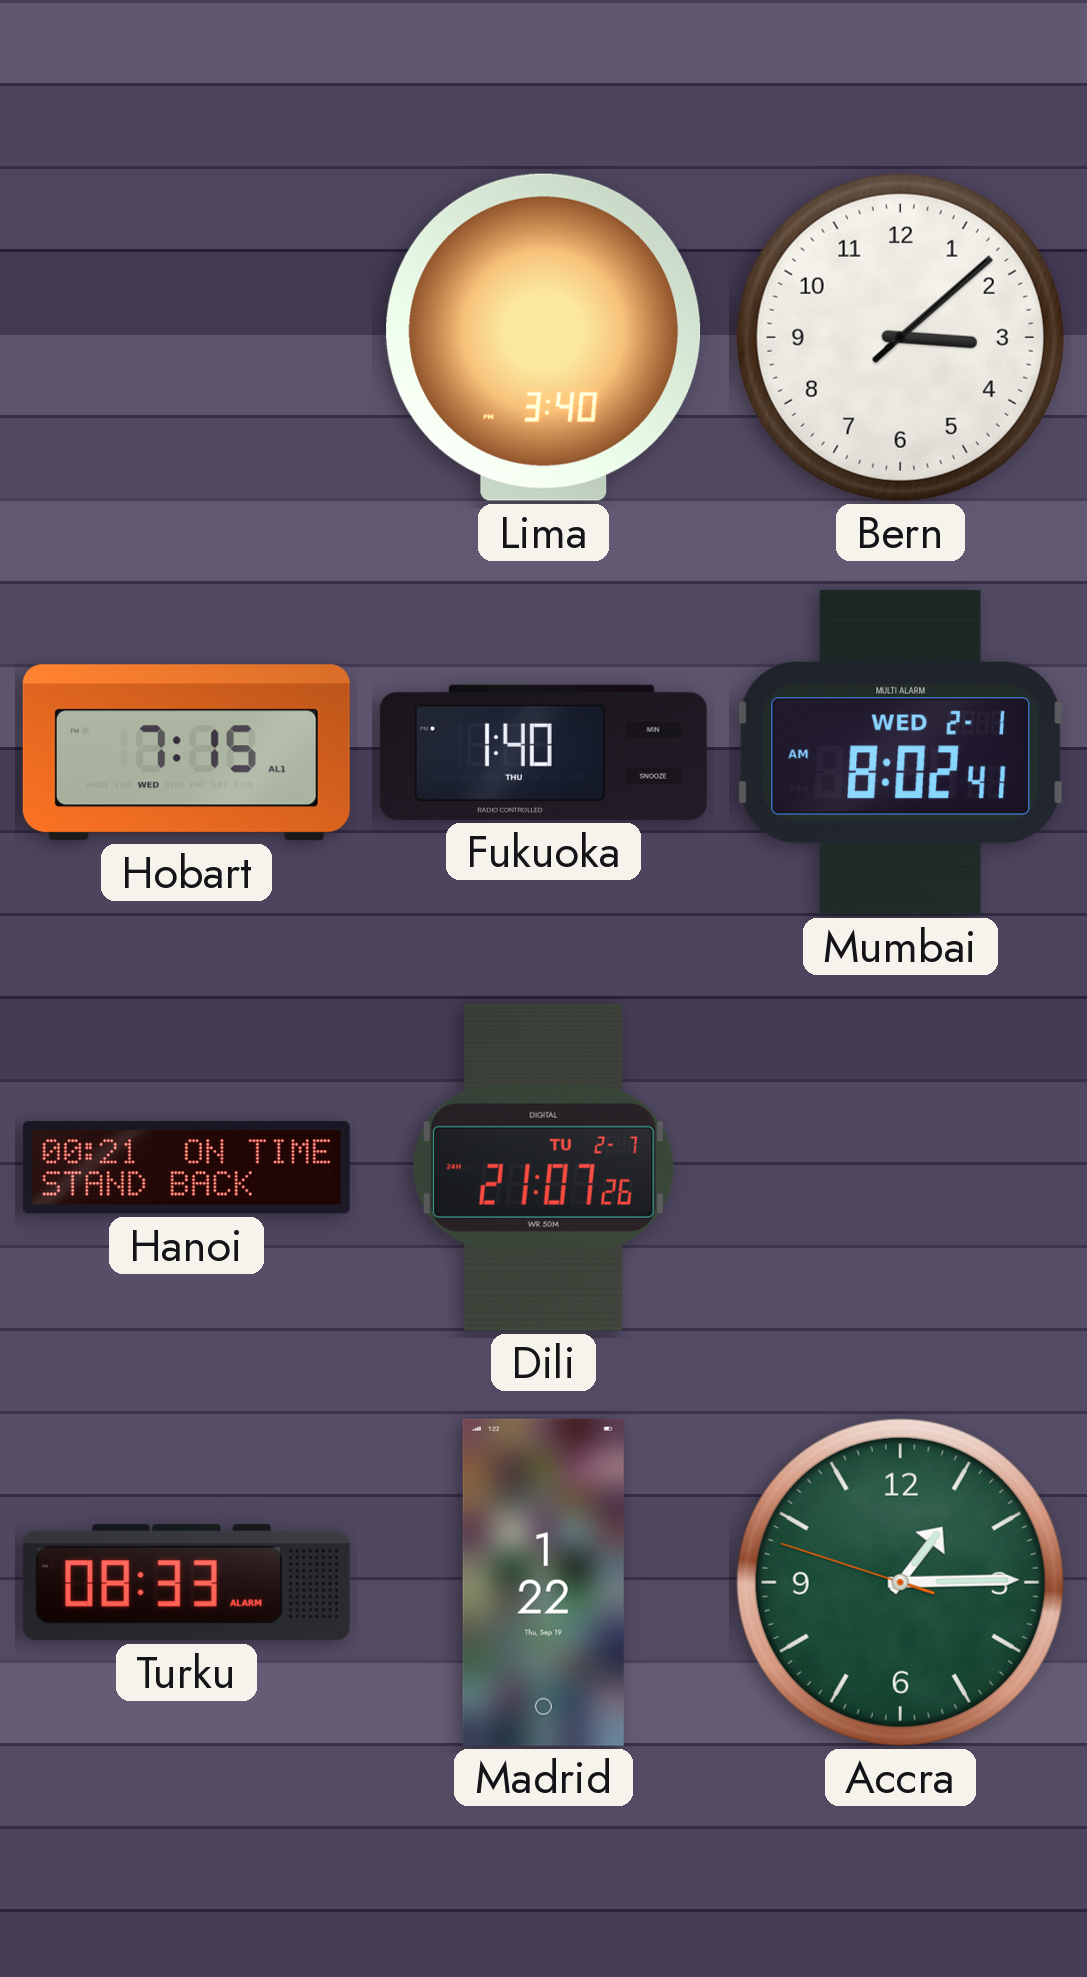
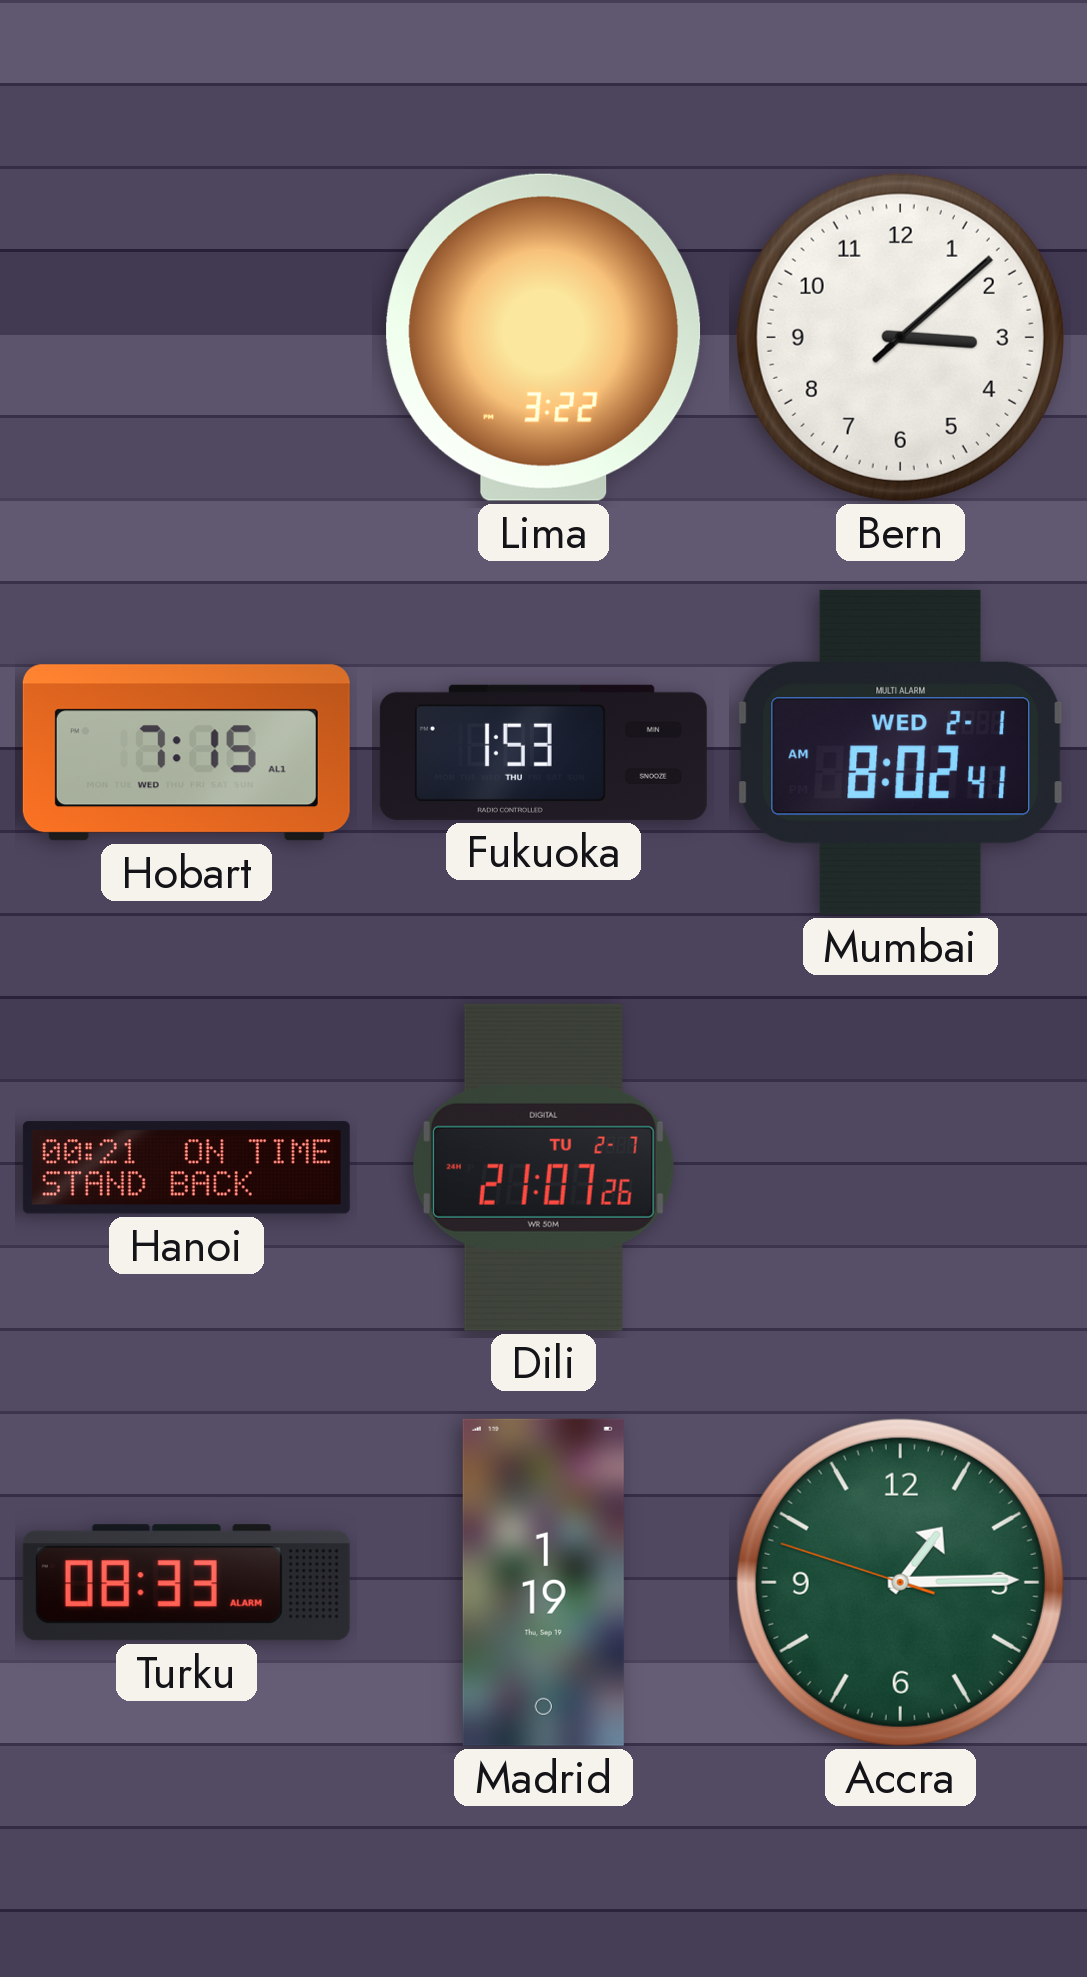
Lima: 3:40 -> 3:22 (544, 337)
Fukuoka: 1:40 -> 1:53 (543, 752)
Madrid: 1:22 -> 1:19 (543, 1582)
